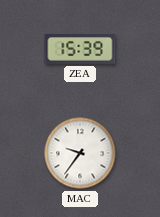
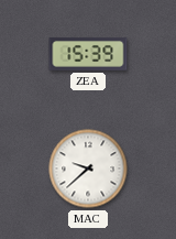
MAC: 9:36 -> 9:38 (88, 169)
